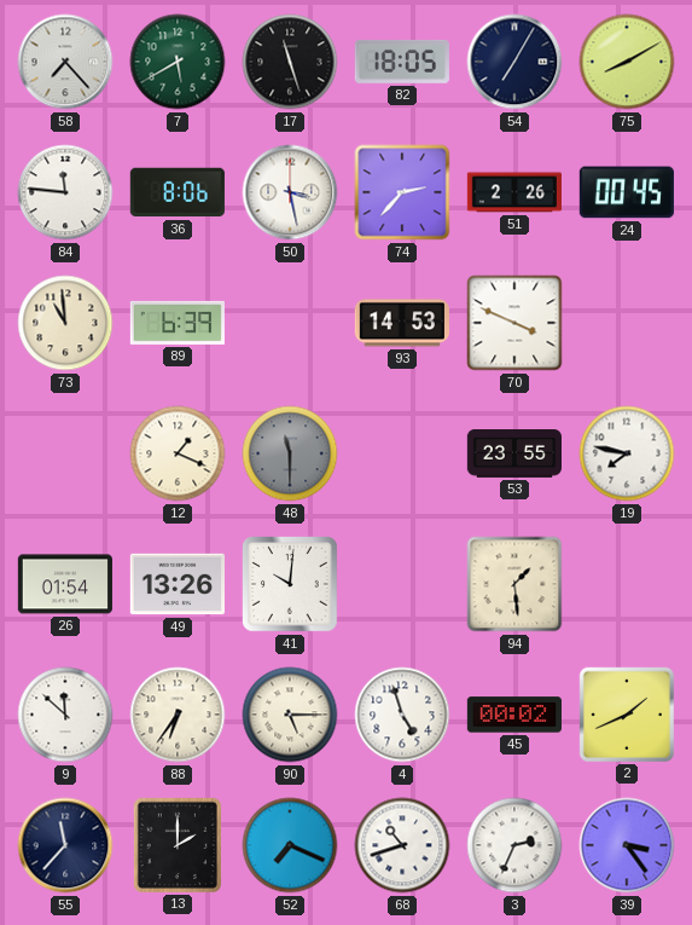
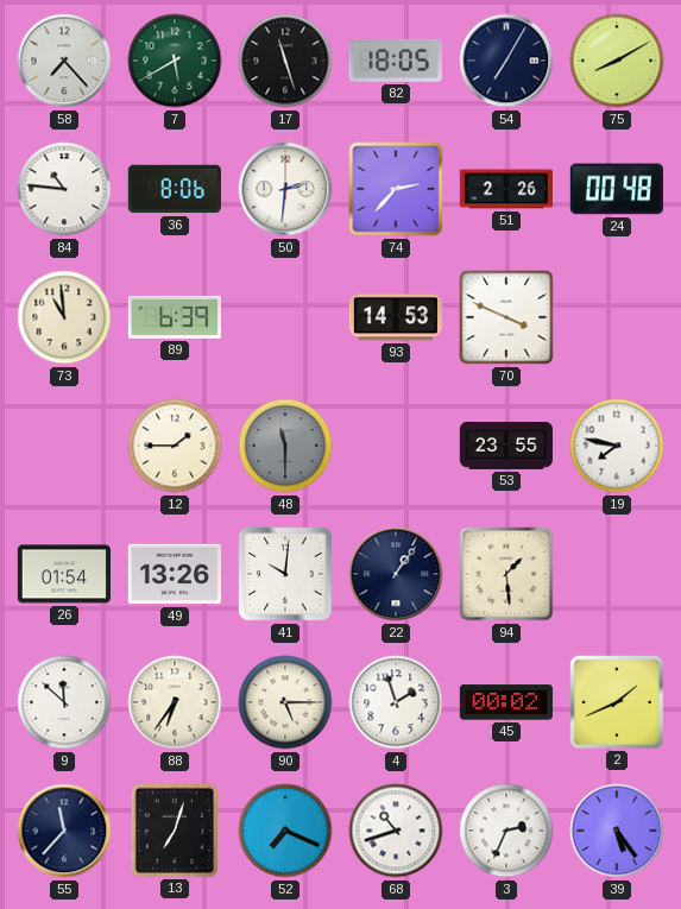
84: 11:46 -> 10:46 (64, 189)
50: 3:28 -> 2:31 (285, 189)
24: 00:45 -> 00:48 (617, 189)
12: 1:19 -> 1:45 (175, 446)
22: none -> 1:06 (396, 574)
4: 4:57 -> 1:57 (396, 702)
13: 2:00 -> 7:03 (175, 831)
39: 3:24 -> 5:24 (617, 831)
